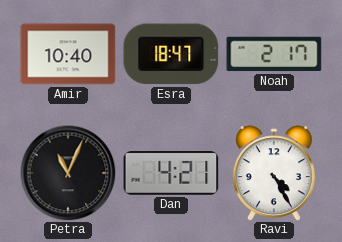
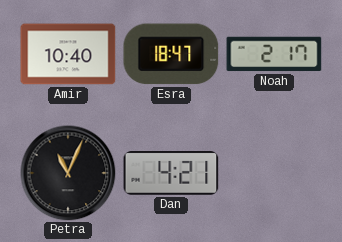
Ravi: 4:25 -> none (274, 173)
